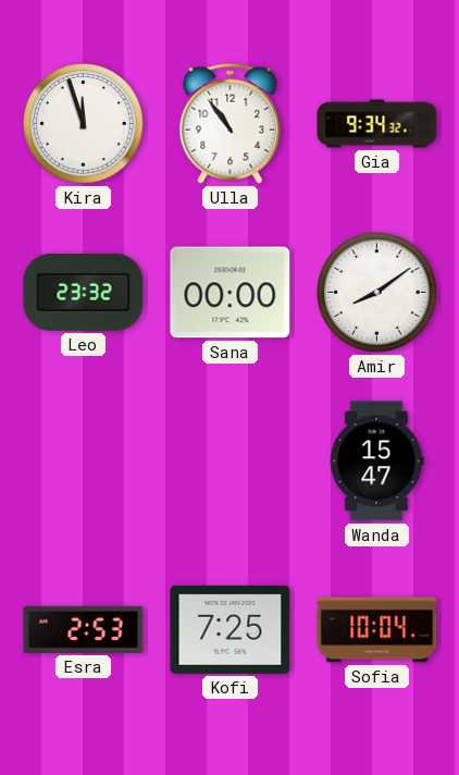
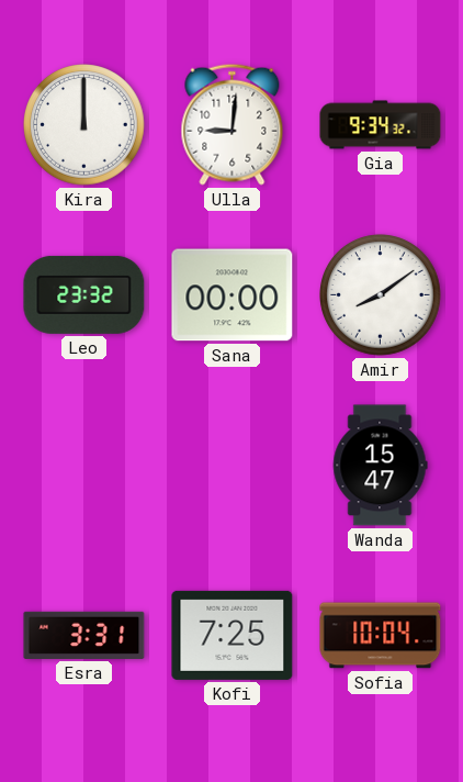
Kira: 11:57 -> 12:00 (84, 125)
Ulla: 10:54 -> 9:01 (233, 124)
Esra: 2:53 -> 3:31 (84, 635)
